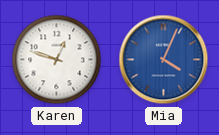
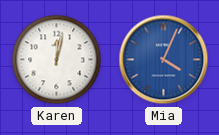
Karen: 12:48 -> 12:02 (57, 60)
